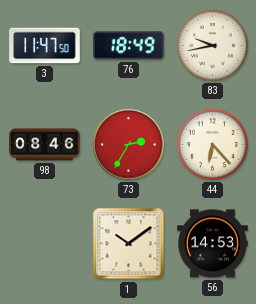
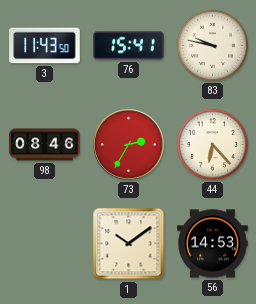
3: 11:47 -> 11:43 (45, 46)
76: 18:49 -> 15:41 (129, 46)
83: 9:43 -> 9:47 (212, 45)
